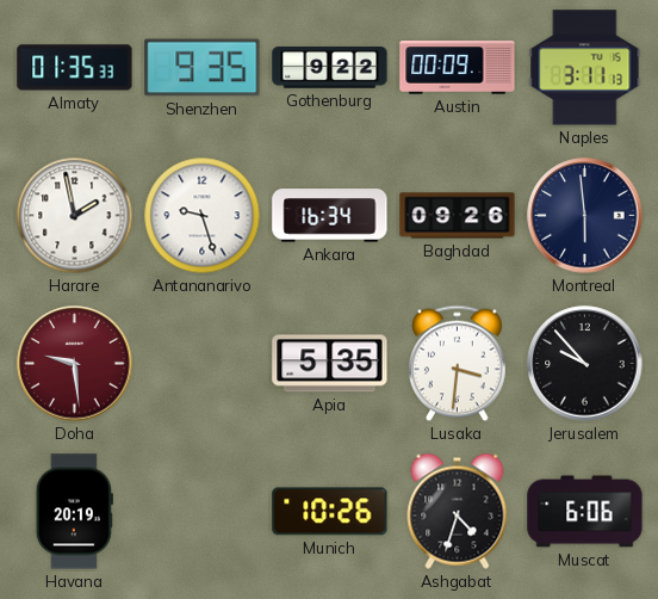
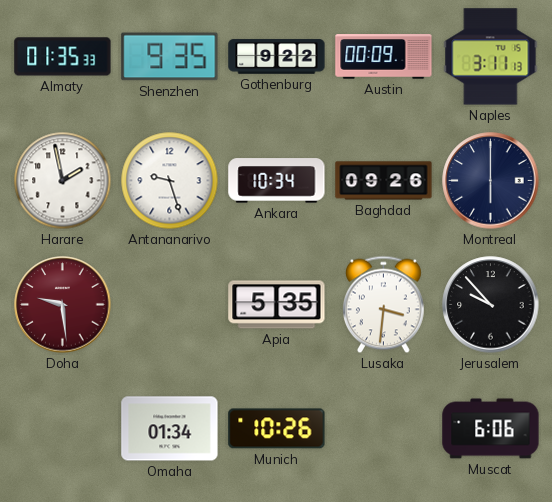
Ankara: 16:34 -> 10:34 (277, 181)
Montreal: 5:59 -> 6:00 (491, 181)
Havana: 20:19 -> none (74, 512)
Omaha: none -> 01:34 (170, 429)
Ashgabat: 4:33 -> none (458, 511)
